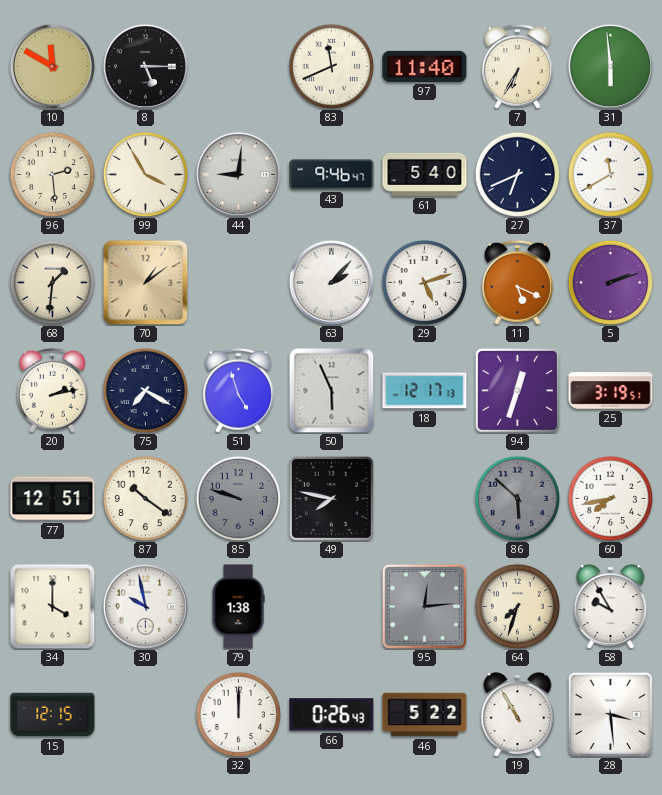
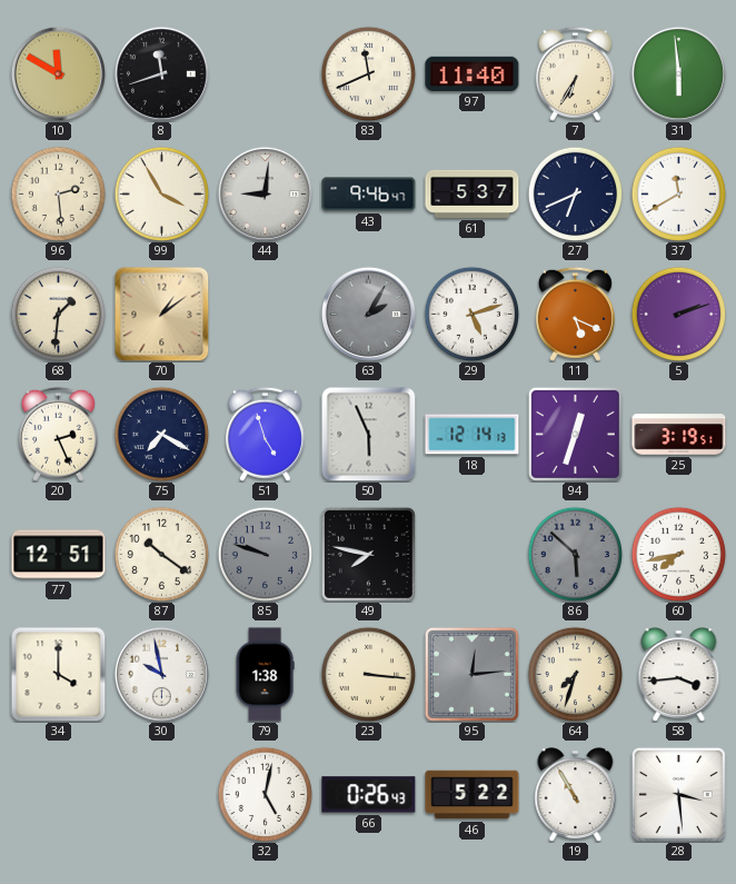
8: 5:15 -> 11:42 (161, 73)
61: 5:40 -> 5:37 (473, 193)
63: 2:07 -> 2:05 (368, 314)
63 dial: white -> grey (368, 314)
20: 2:13 -> 2:26 (58, 434)
18: 12:17 -> 12:14 (473, 435)
23: none -> 3:16 (368, 674)
58: 9:55 -> 3:44 (679, 675)
15: 12:15 -> none (53, 715)
32: 12:00 -> 5:02 (265, 794)
